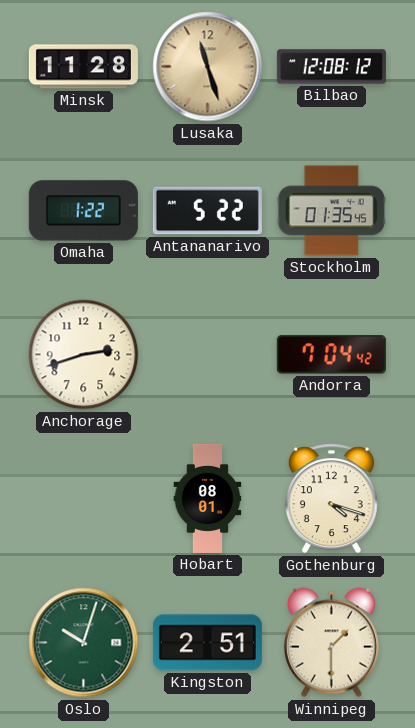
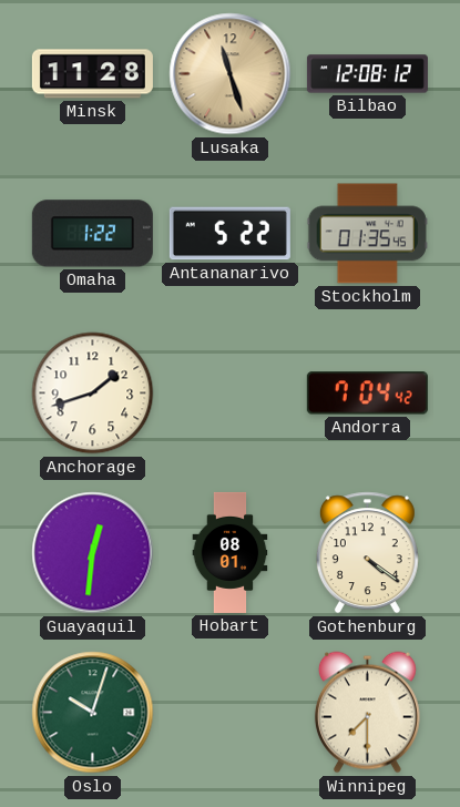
Anchorage: 2:42 -> 1:42 (93, 394)
Guayaquil: none -> 12:31 (93, 553)
Gothenburg: 4:18 -> 4:21 (367, 553)
Kingston: 2:51 -> none (207, 643)
Winnipeg: 1:30 -> 7:30 (367, 713)
